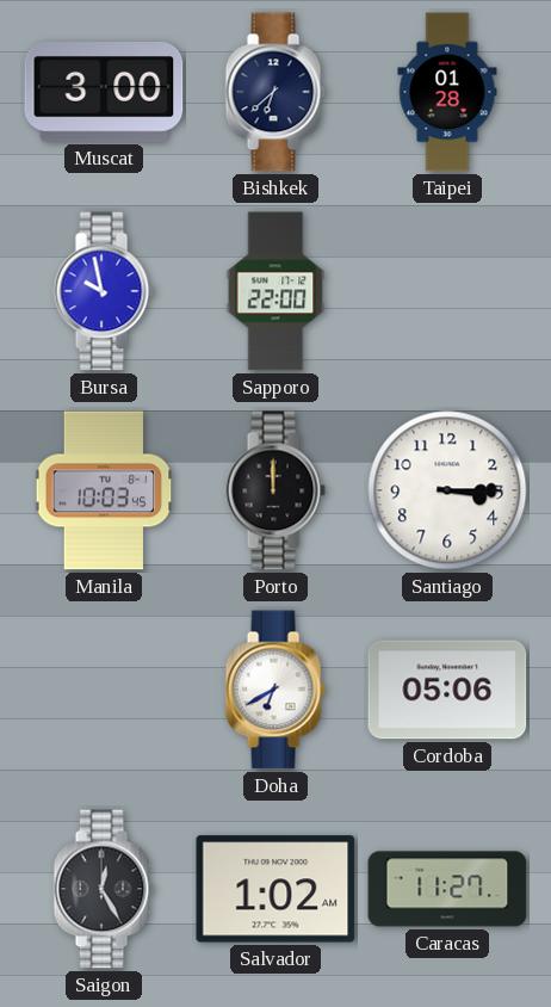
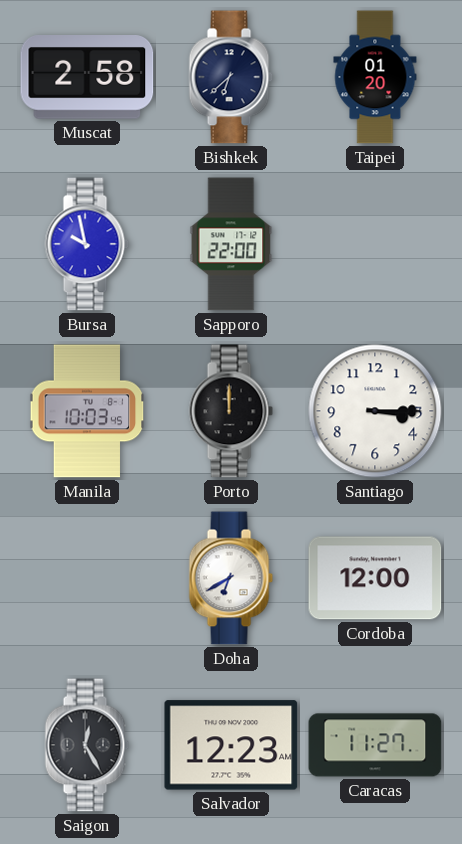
Muscat: 3:00 -> 2:58 (87, 78)
Taipei: 01:28 -> 01:20 (375, 77)
Cordoba: 05:06 -> 12:00 (375, 578)
Salvador: 1:02 -> 12:23 (231, 745)
